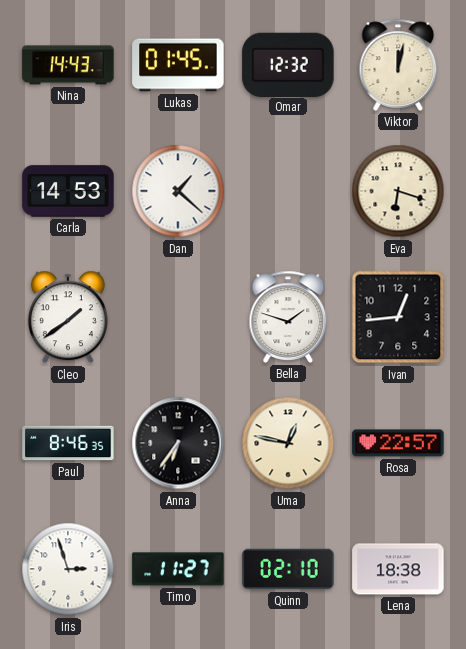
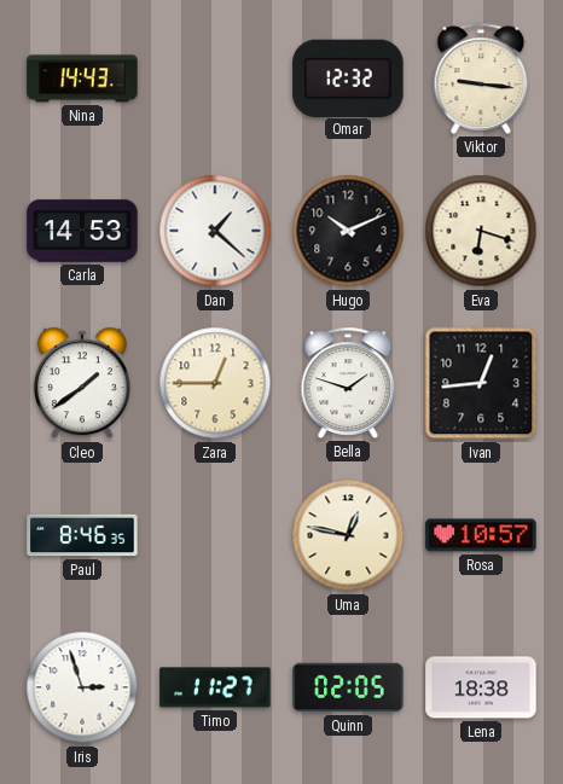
Lukas: 01:45 -> none (178, 65)
Viktor: 12:02 -> 9:16 (481, 79)
Hugo: none -> 10:11 (348, 231)
Zara: none -> 12:45 (215, 383)
Anna: 6:36 -> none (178, 443)
Rosa: 22:57 -> 10:57 (481, 535)
Quinn: 02:10 -> 02:05 (348, 687)
